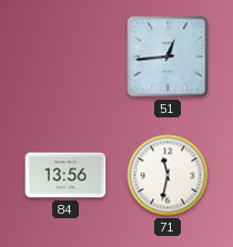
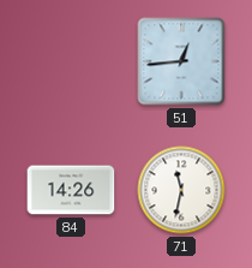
84: 13:56 -> 14:26 (71, 190)
